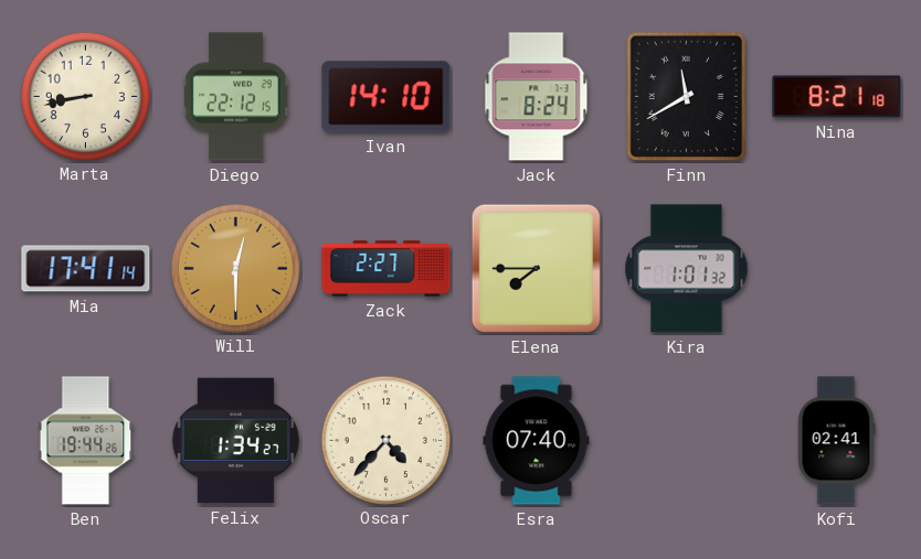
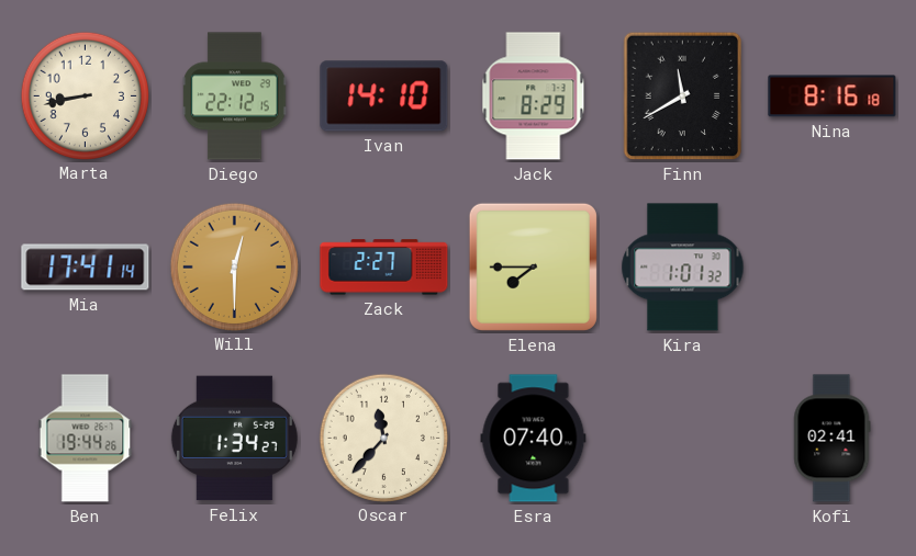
Jack: 8:24 -> 8:29 (534, 97)
Nina: 8:21 -> 8:16 (833, 97)
Oscar: 4:37 -> 11:37 (383, 438)
